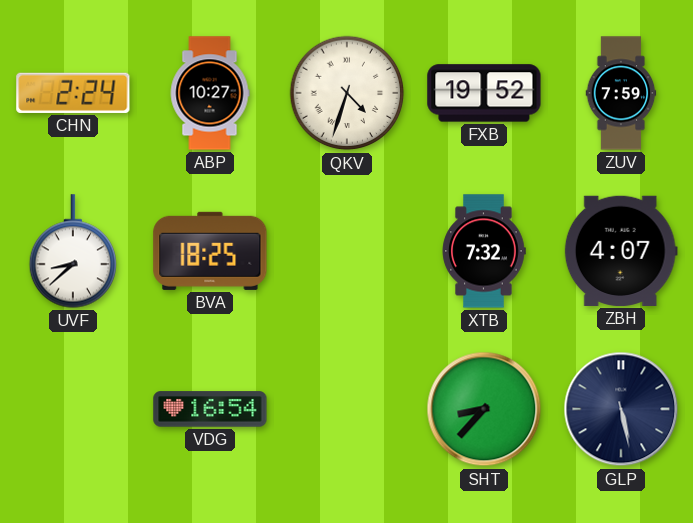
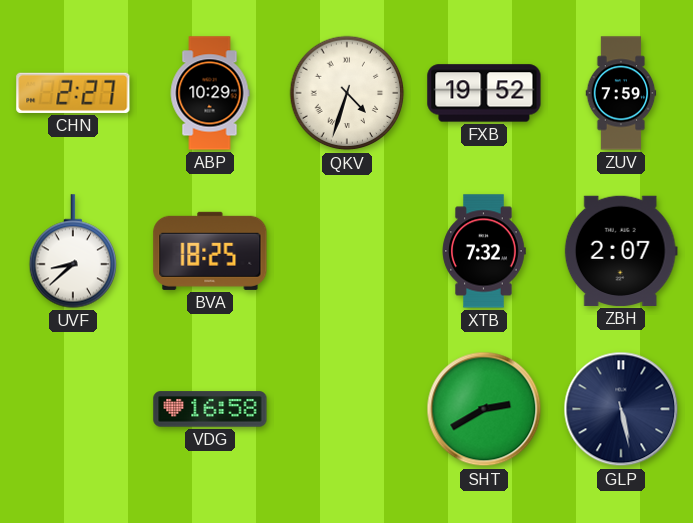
CHN: 2:24 -> 2:27 (73, 93)
ABP: 10:27 -> 10:29 (210, 93)
ZBH: 4:07 -> 2:07 (621, 251)
VDG: 16:54 -> 16:58 (210, 409)
SHT: 8:37 -> 2:40 (484, 409)
